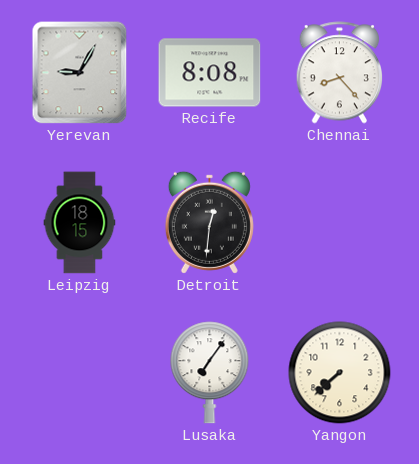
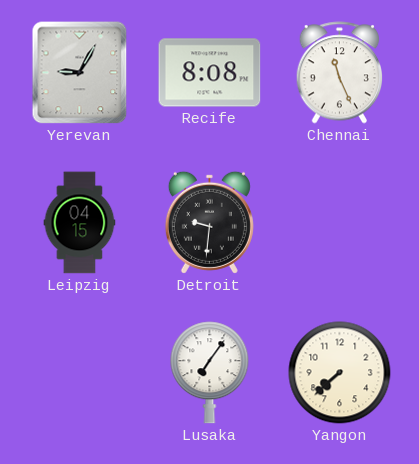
Chennai: 8:23 -> 11:26 (340, 73)
Leipzig: 18:15 -> 04:15 (80, 223)
Detroit: 12:31 -> 9:31 (209, 222)
